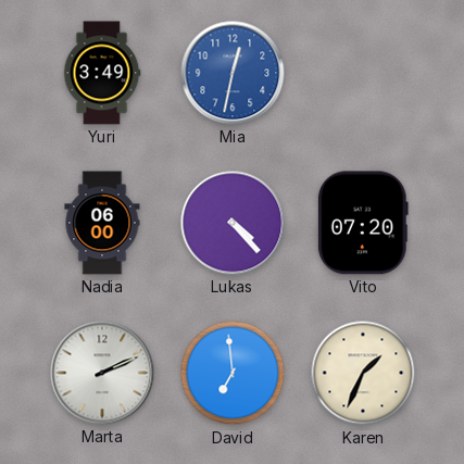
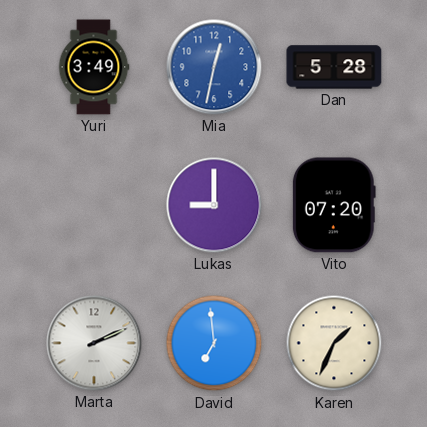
Dan: none -> 5:28 (334, 67)
Nadia: 06:00 -> none (102, 223)
Lukas: 4:23 -> 9:00 (214, 205)
